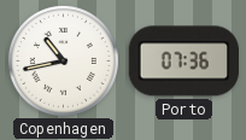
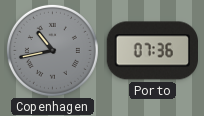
Copenhagen dial: white -> grey (52, 50)
